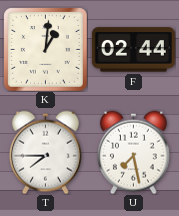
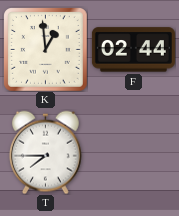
K: 1:01 -> 12:59 (46, 50)
U: 7:28 -> none (134, 152)
